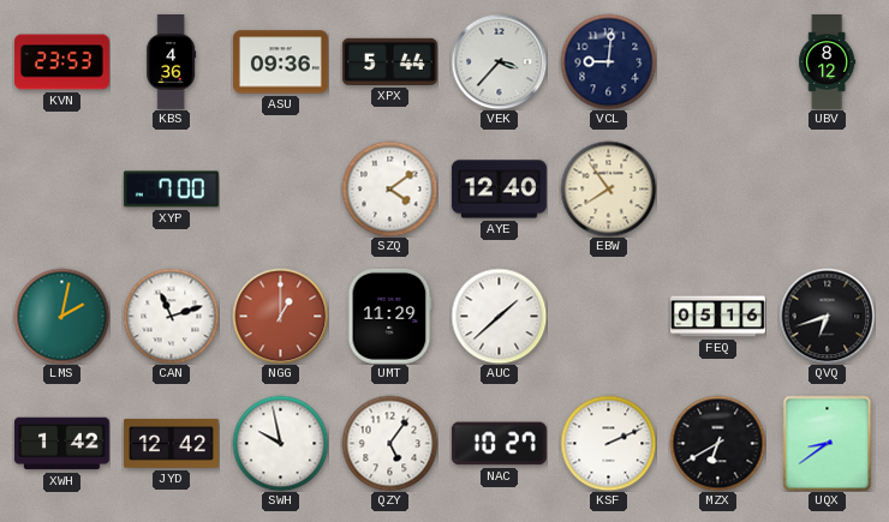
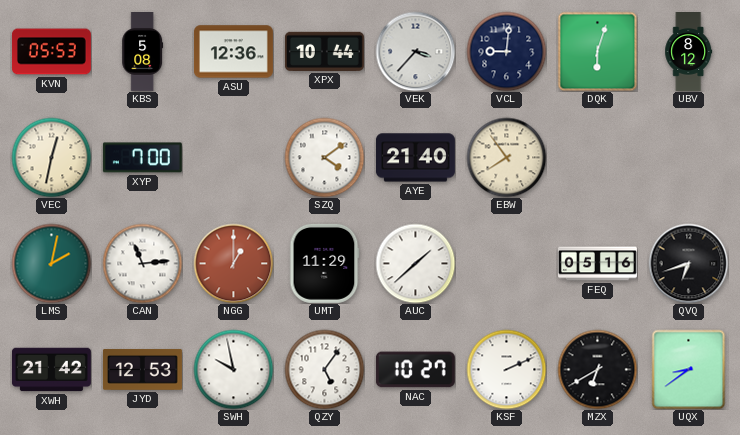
KVN: 23:53 -> 05:53 (51, 52)
KBS: 4:36 -> 5:08 (143, 52)
ASU: 09:36 -> 12:36 (233, 52)
XPX: 5:44 -> 10:44 (324, 51)
DQK: none -> 6:03 (597, 51)
VEC: none -> 12:32 (51, 157)
AYE: 12:40 -> 21:40 (415, 158)
CAN: 11:12 -> 11:14 (142, 263)
XWH: 1:42 -> 21:42 (51, 370)
JYD: 12:42 -> 12:53 (142, 370)
